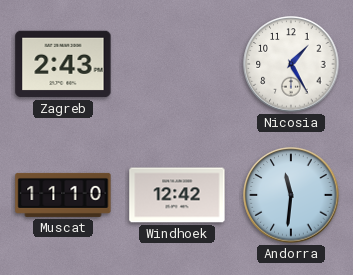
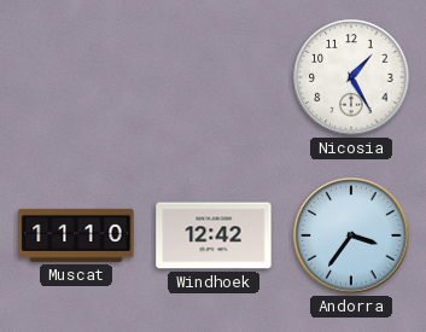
Zagreb: 2:43 -> none (63, 64)
Andorra: 11:31 -> 3:36 (351, 235)
